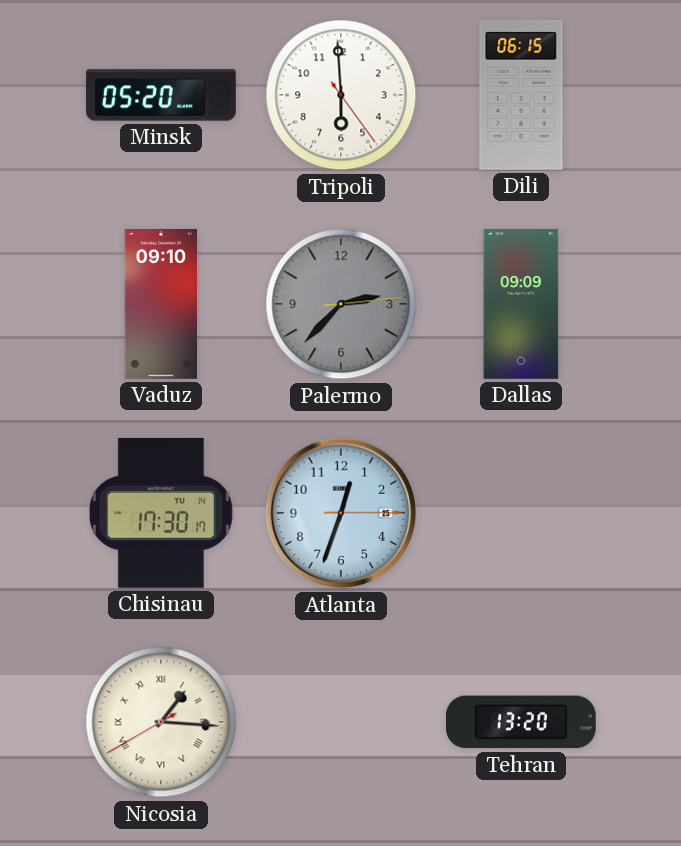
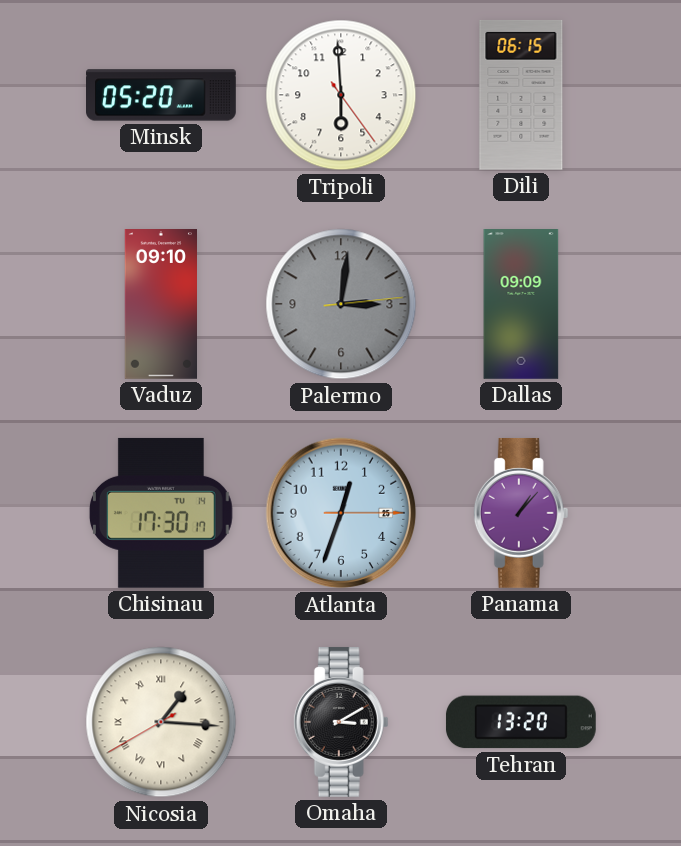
Palermo: 2:37 -> 3:01 (341, 304)
Panama: none -> 1:07 (521, 513)
Omaha: none -> 3:10 (341, 722)
